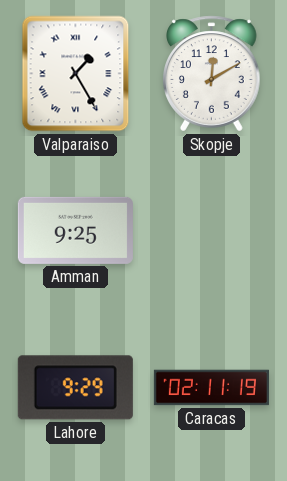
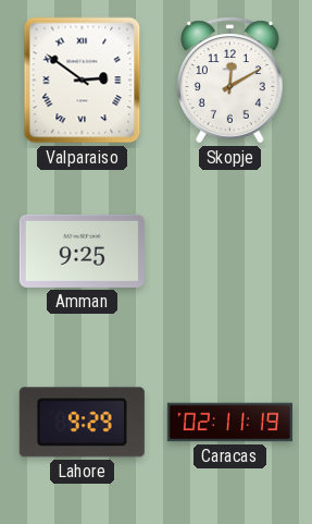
Valparaiso: 1:25 -> 2:51 (83, 81)
